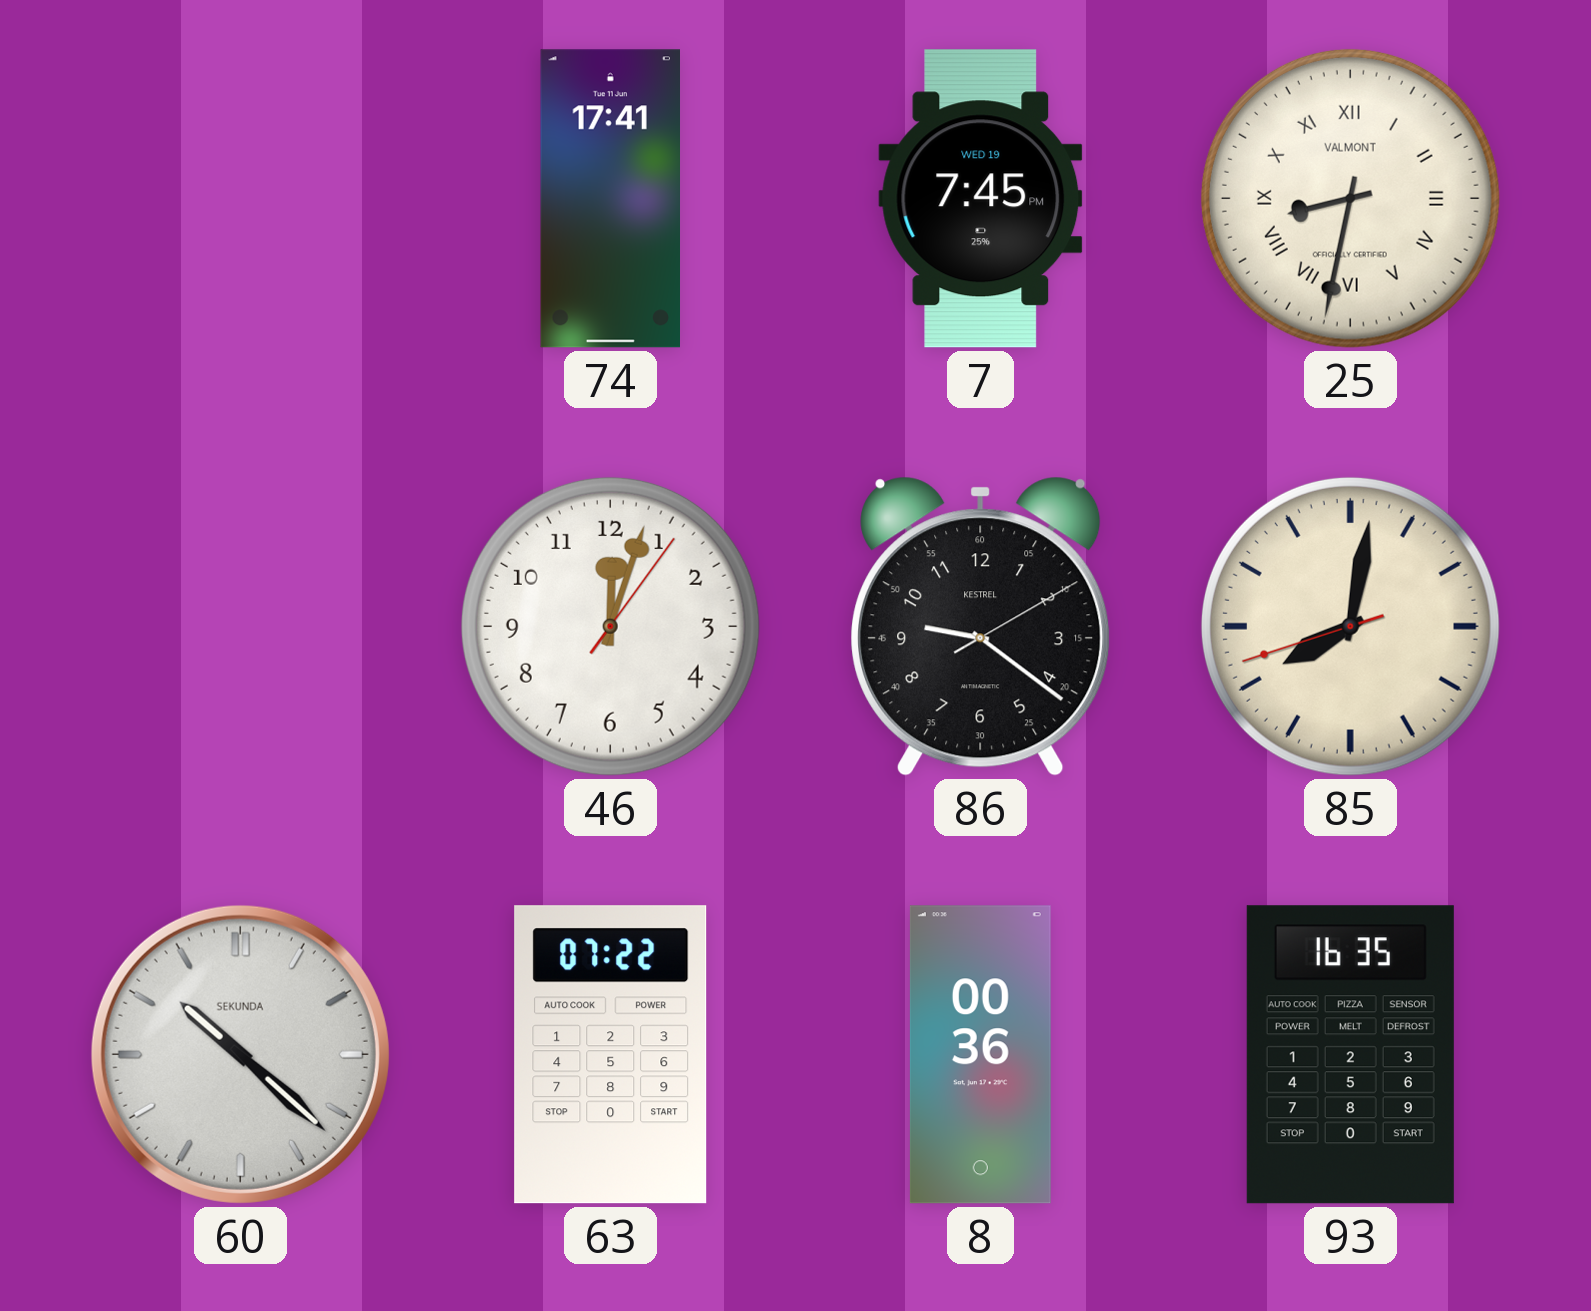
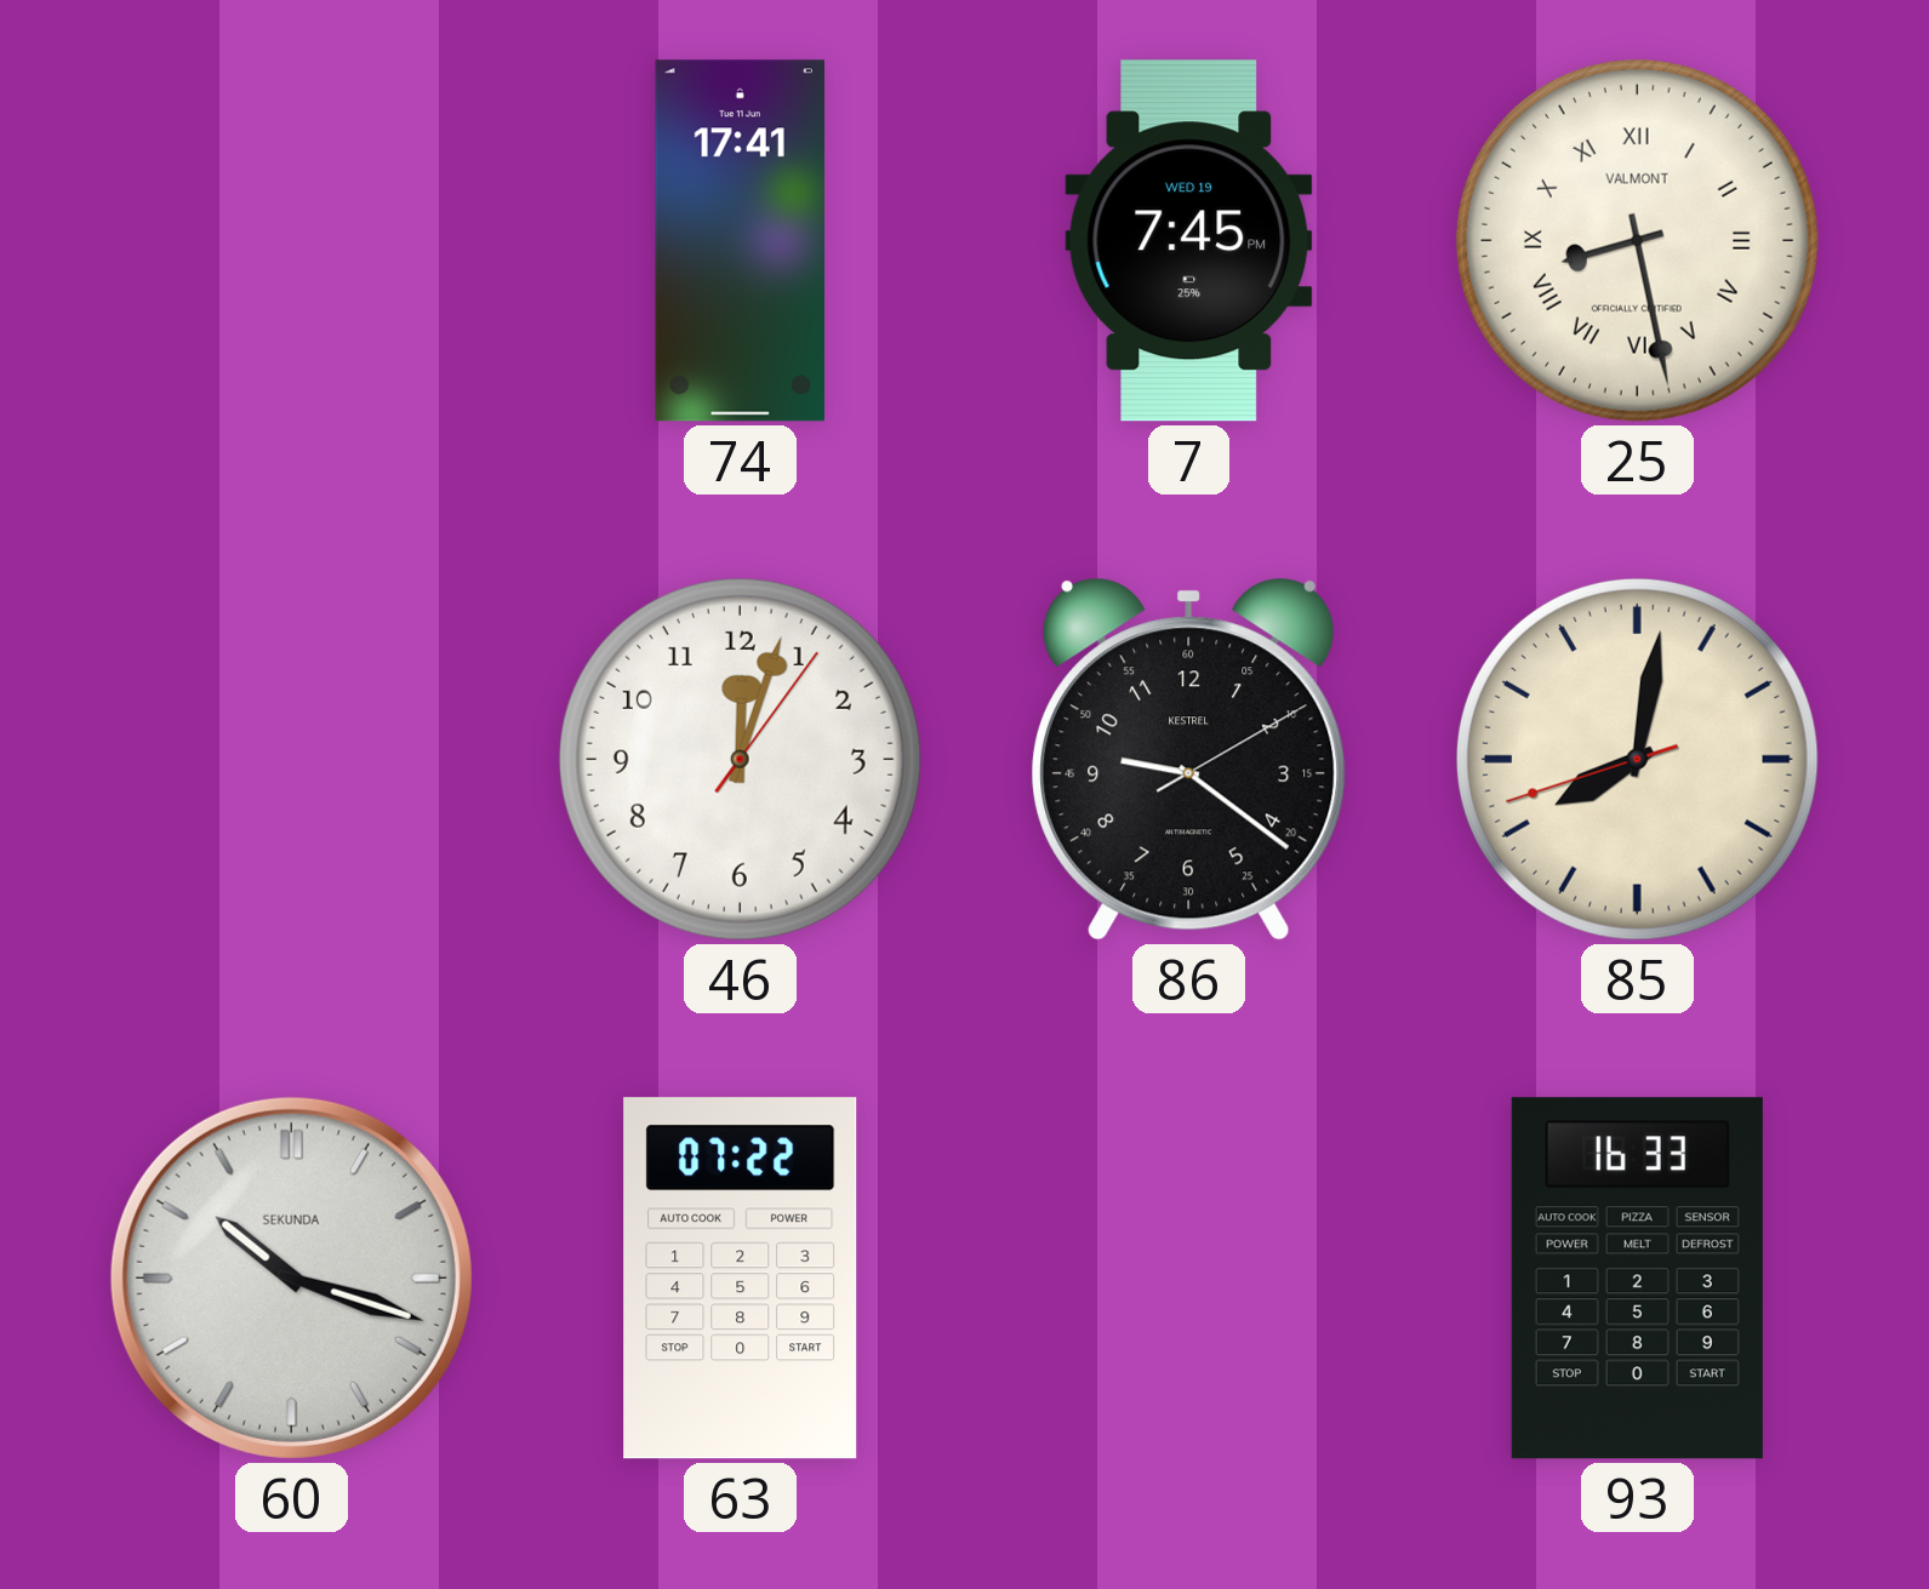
25: 8:32 -> 8:28 (1637, 240)
60: 10:22 -> 10:18 (291, 1278)
8: 00:36 -> none (980, 1055)
93: 16:35 -> 16:33 (1637, 1279)
